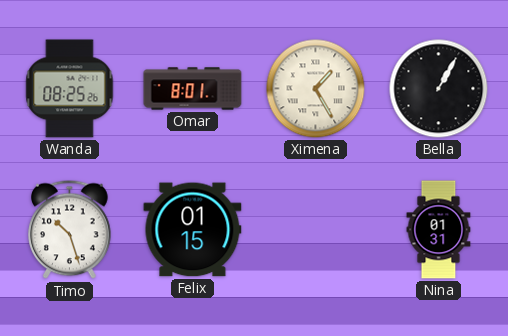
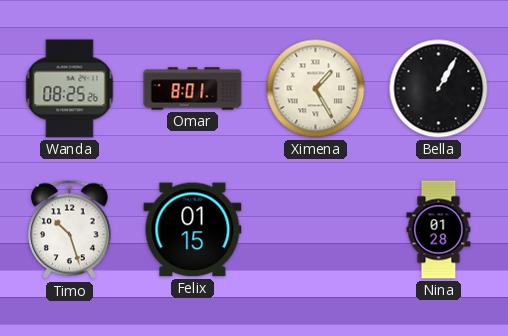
Nina: 01:31 -> 01:28 (439, 230)
